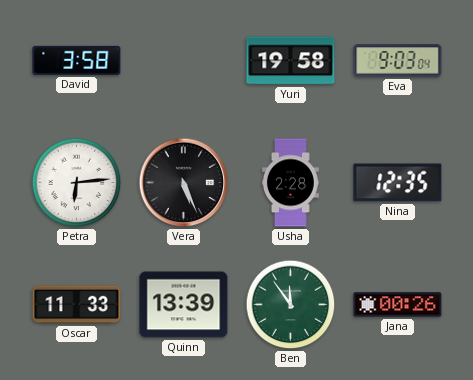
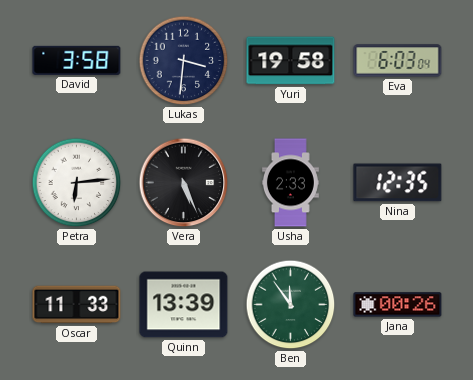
Lukas: none -> 3:31 (184, 61)
Eva: 9:03 -> 6:03 (398, 61)
Usha: 2:28 -> 2:33 (290, 183)
